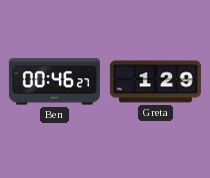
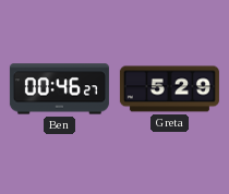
Greta: 1:29 -> 5:29 (169, 89)
